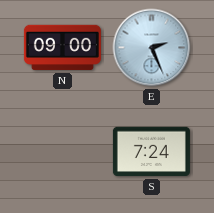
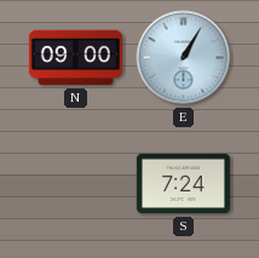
E: 2:26 -> 1:05 (184, 58)
